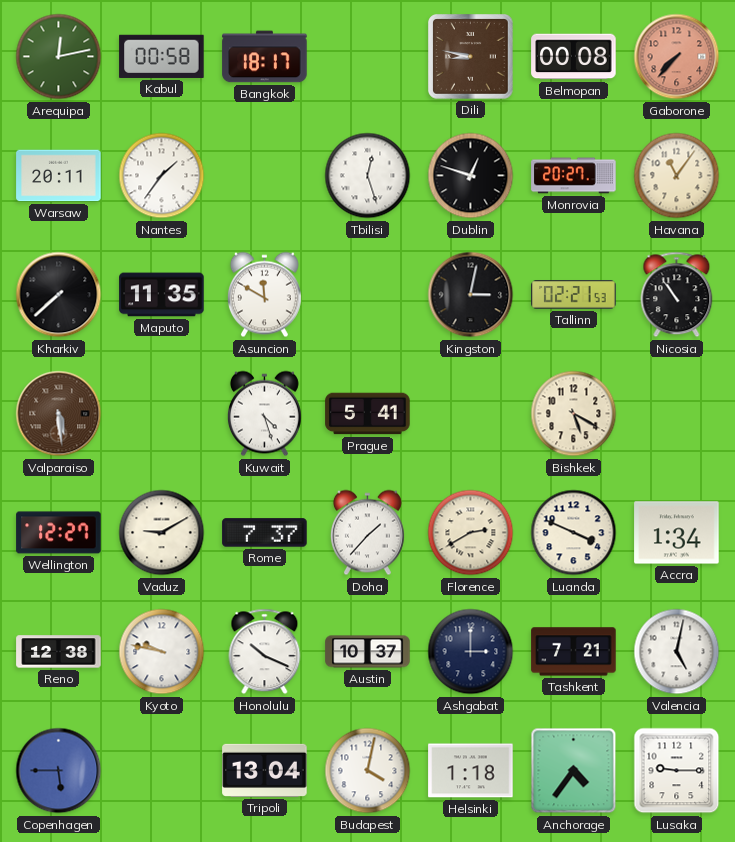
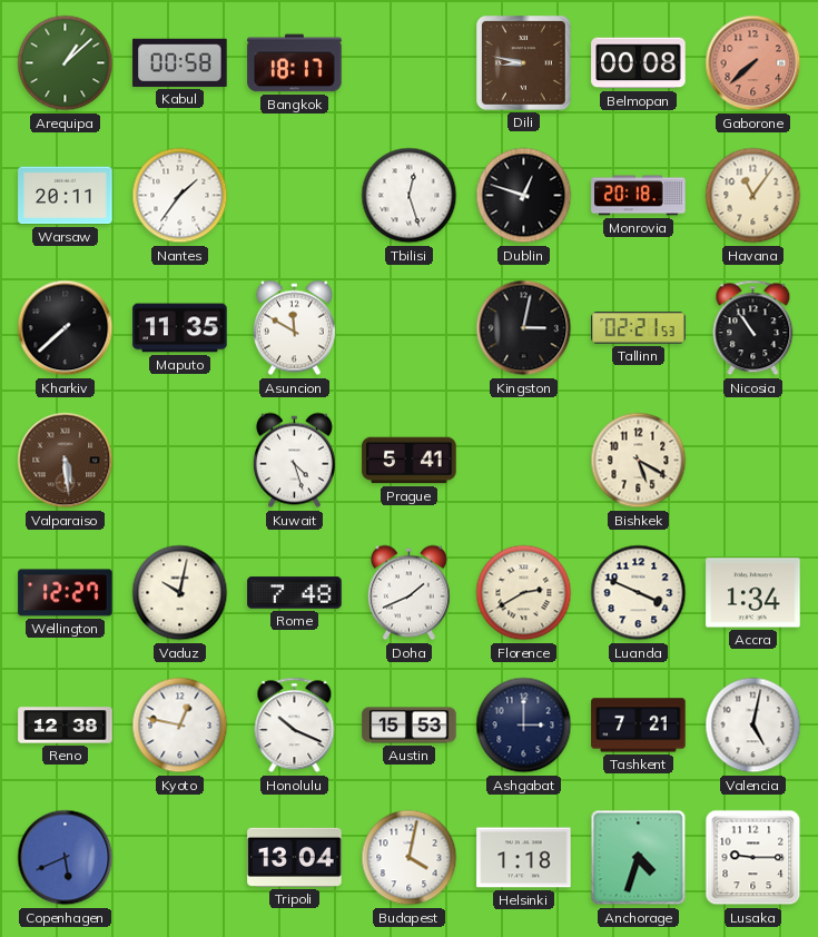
Arequipa: 12:13 -> 1:08 (66, 63)
Gaborone: 7:37 -> 7:38 (753, 63)
Monrovia: 20:27 -> 20:18 (639, 196)
Vaduz: 9:10 -> 10:02 (180, 593)
Rome: 7:37 -> 7:48 (295, 593)
Doha: 1:37 -> 1:41 (408, 593)
Kyoto: 9:47 -> 12:47 (180, 726)
Austin: 10:37 -> 15:53 (410, 726)
Copenhagen: 5:45 -> 5:41 (66, 858)
Anchorage: 4:36 -> 4:33 (639, 858)
